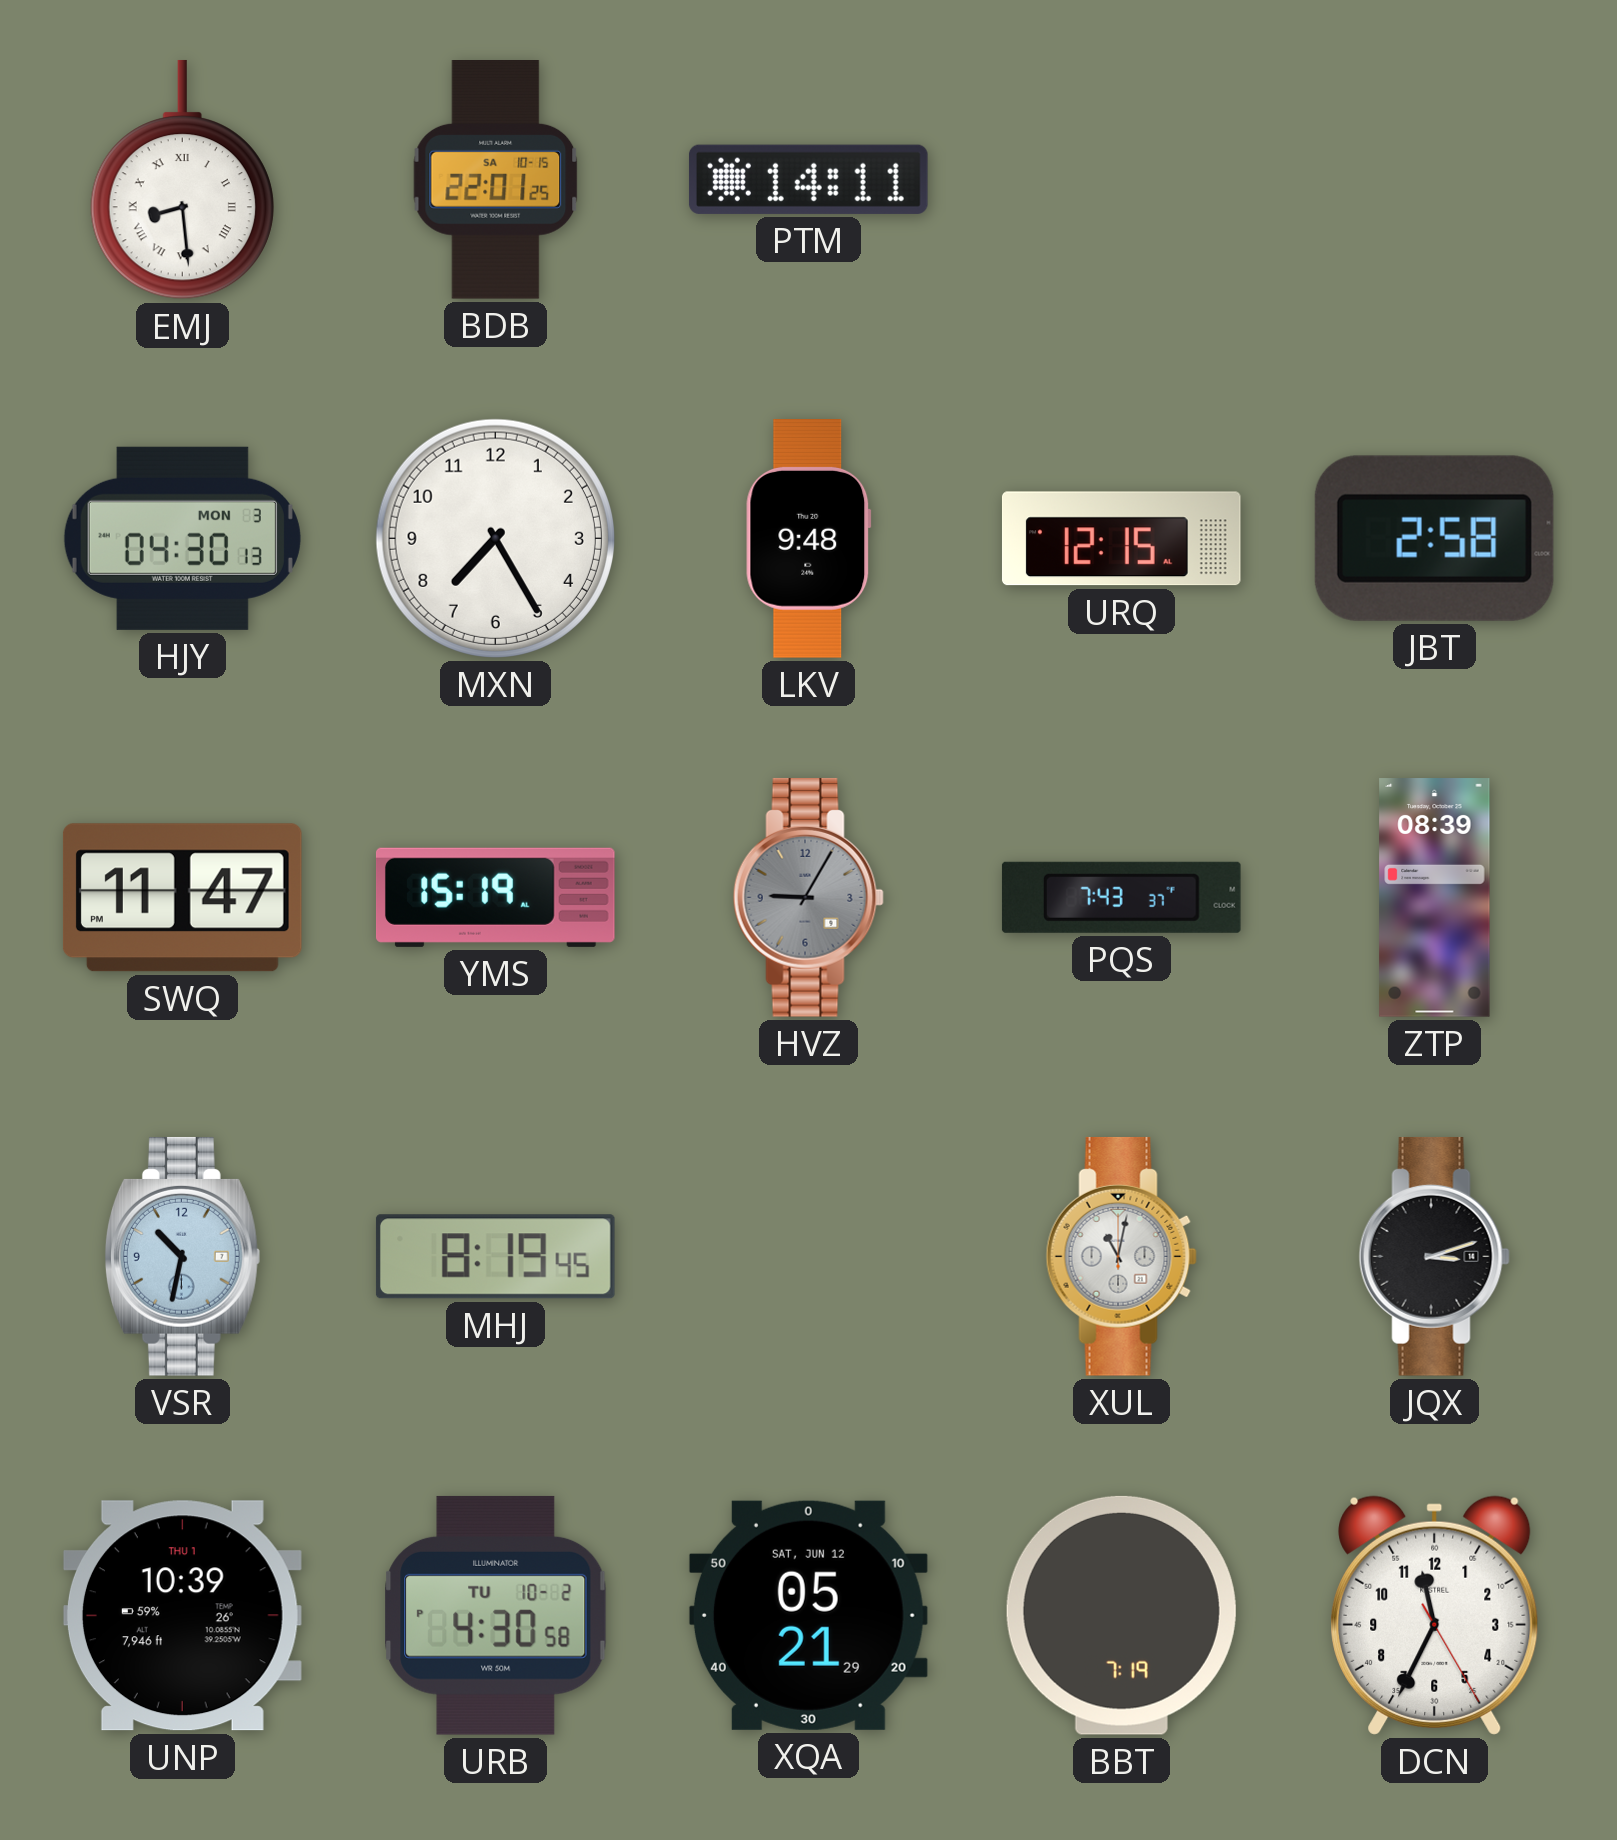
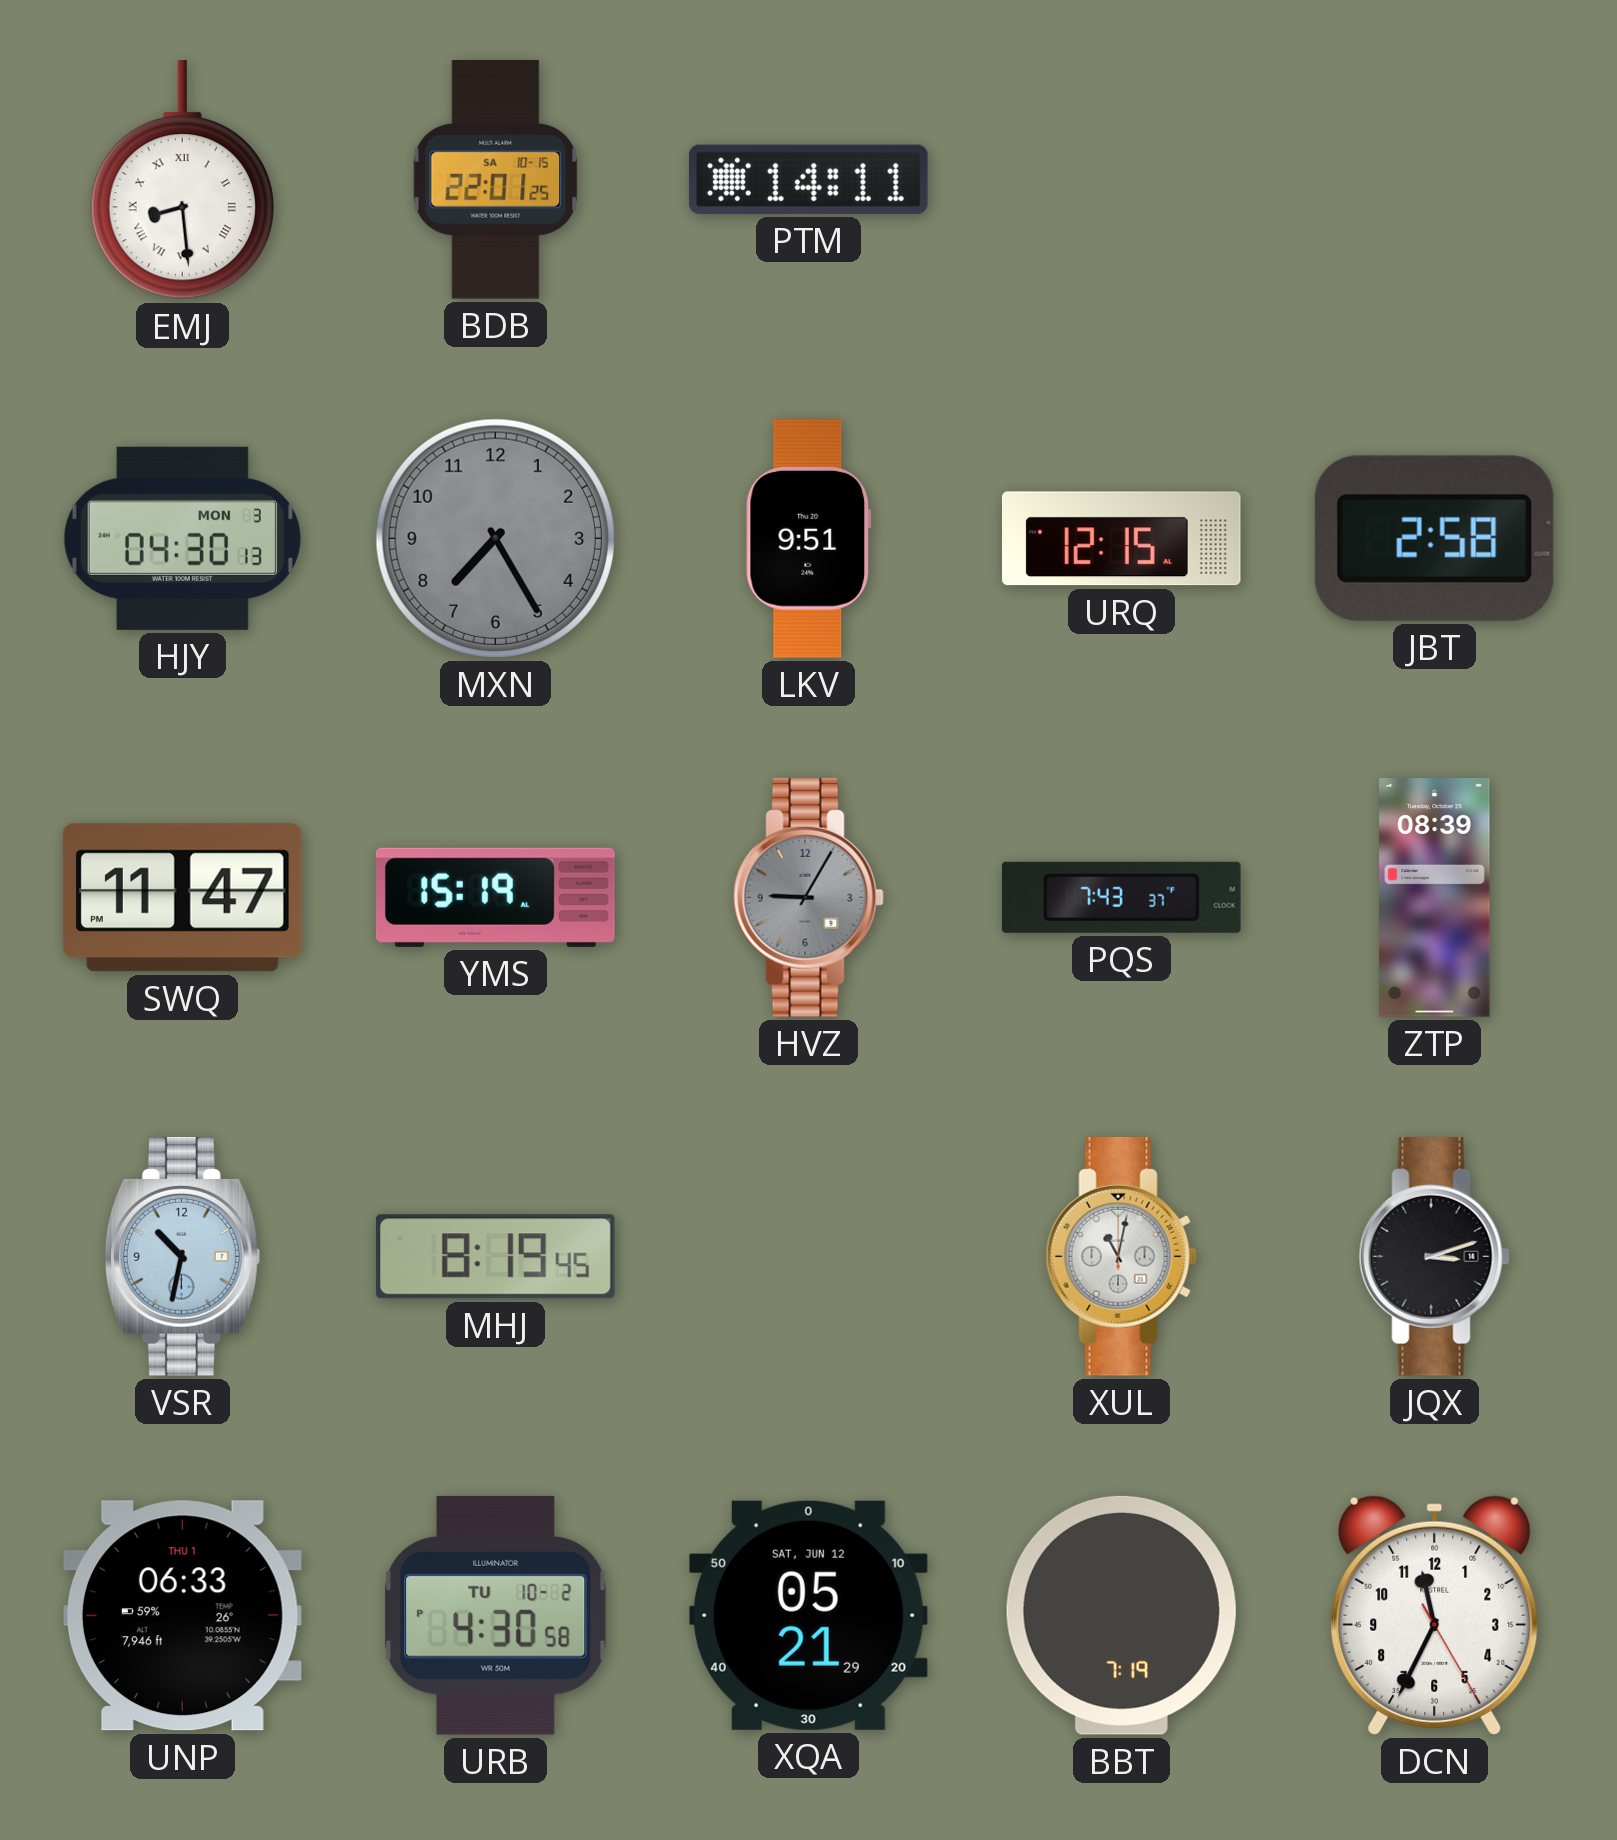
MXN dial: white -> grey (495, 538)
LKV: 9:48 -> 9:51 (809, 539)
UNP: 10:39 -> 06:33 (182, 1616)
